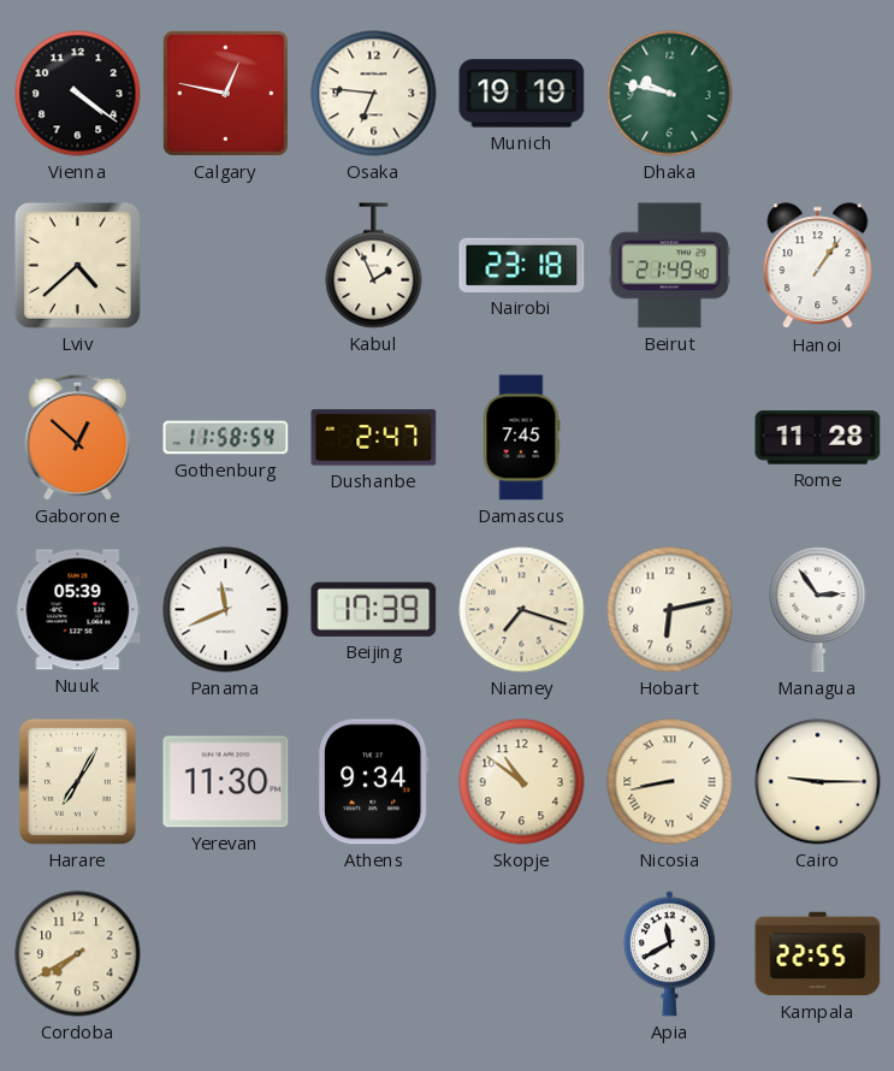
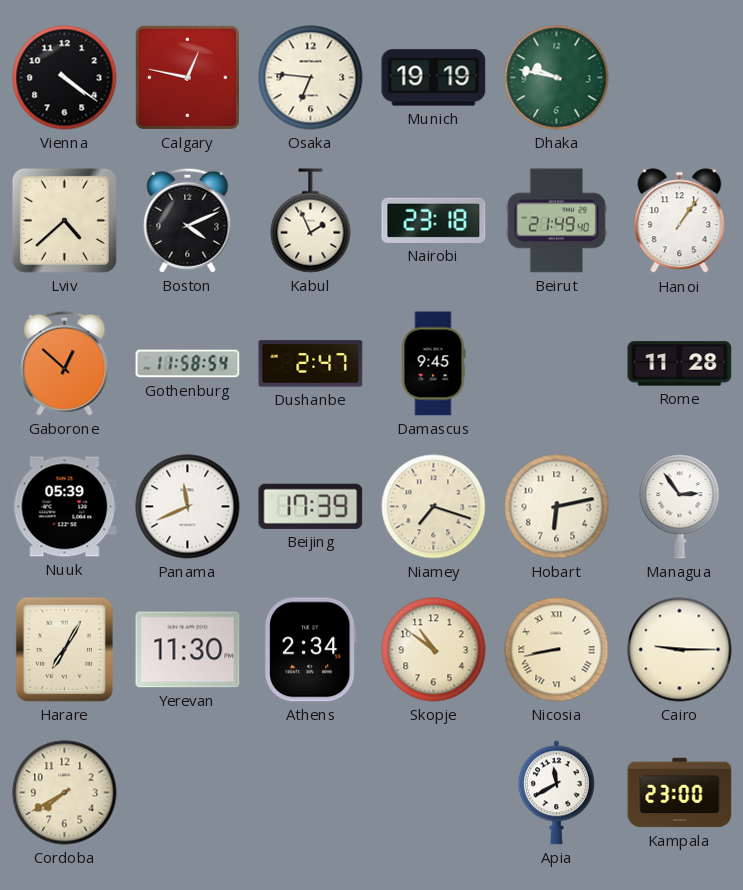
Boston: none -> 4:11 (188, 220)
Damascus: 7:45 -> 9:45 (433, 364)
Athens: 9:34 -> 2:34 (311, 650)
Kampala: 22:55 -> 23:00 (680, 793)
